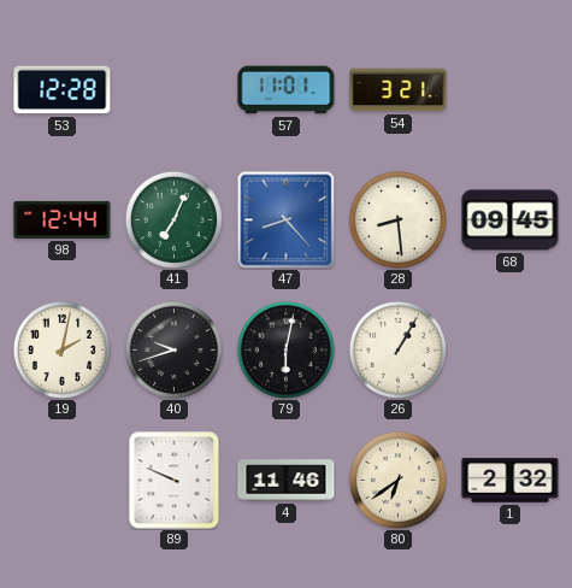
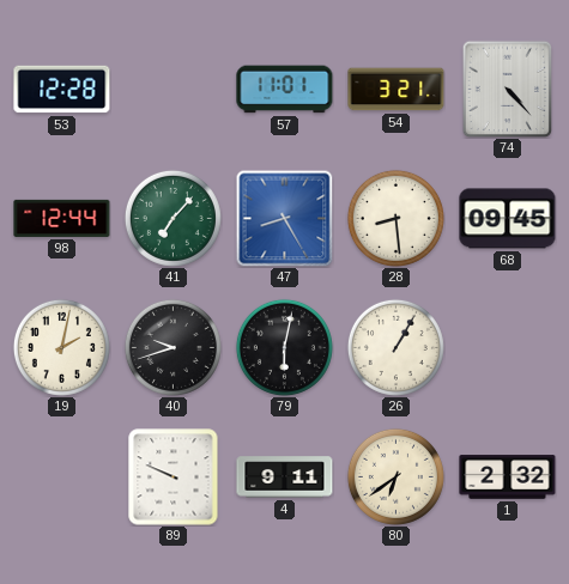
74: none -> 4:23 (508, 89)
41: 7:04 -> 7:07 (172, 218)
47: 8:23 -> 8:25 (284, 218)
4: 11:46 -> 9:11 (285, 477)
